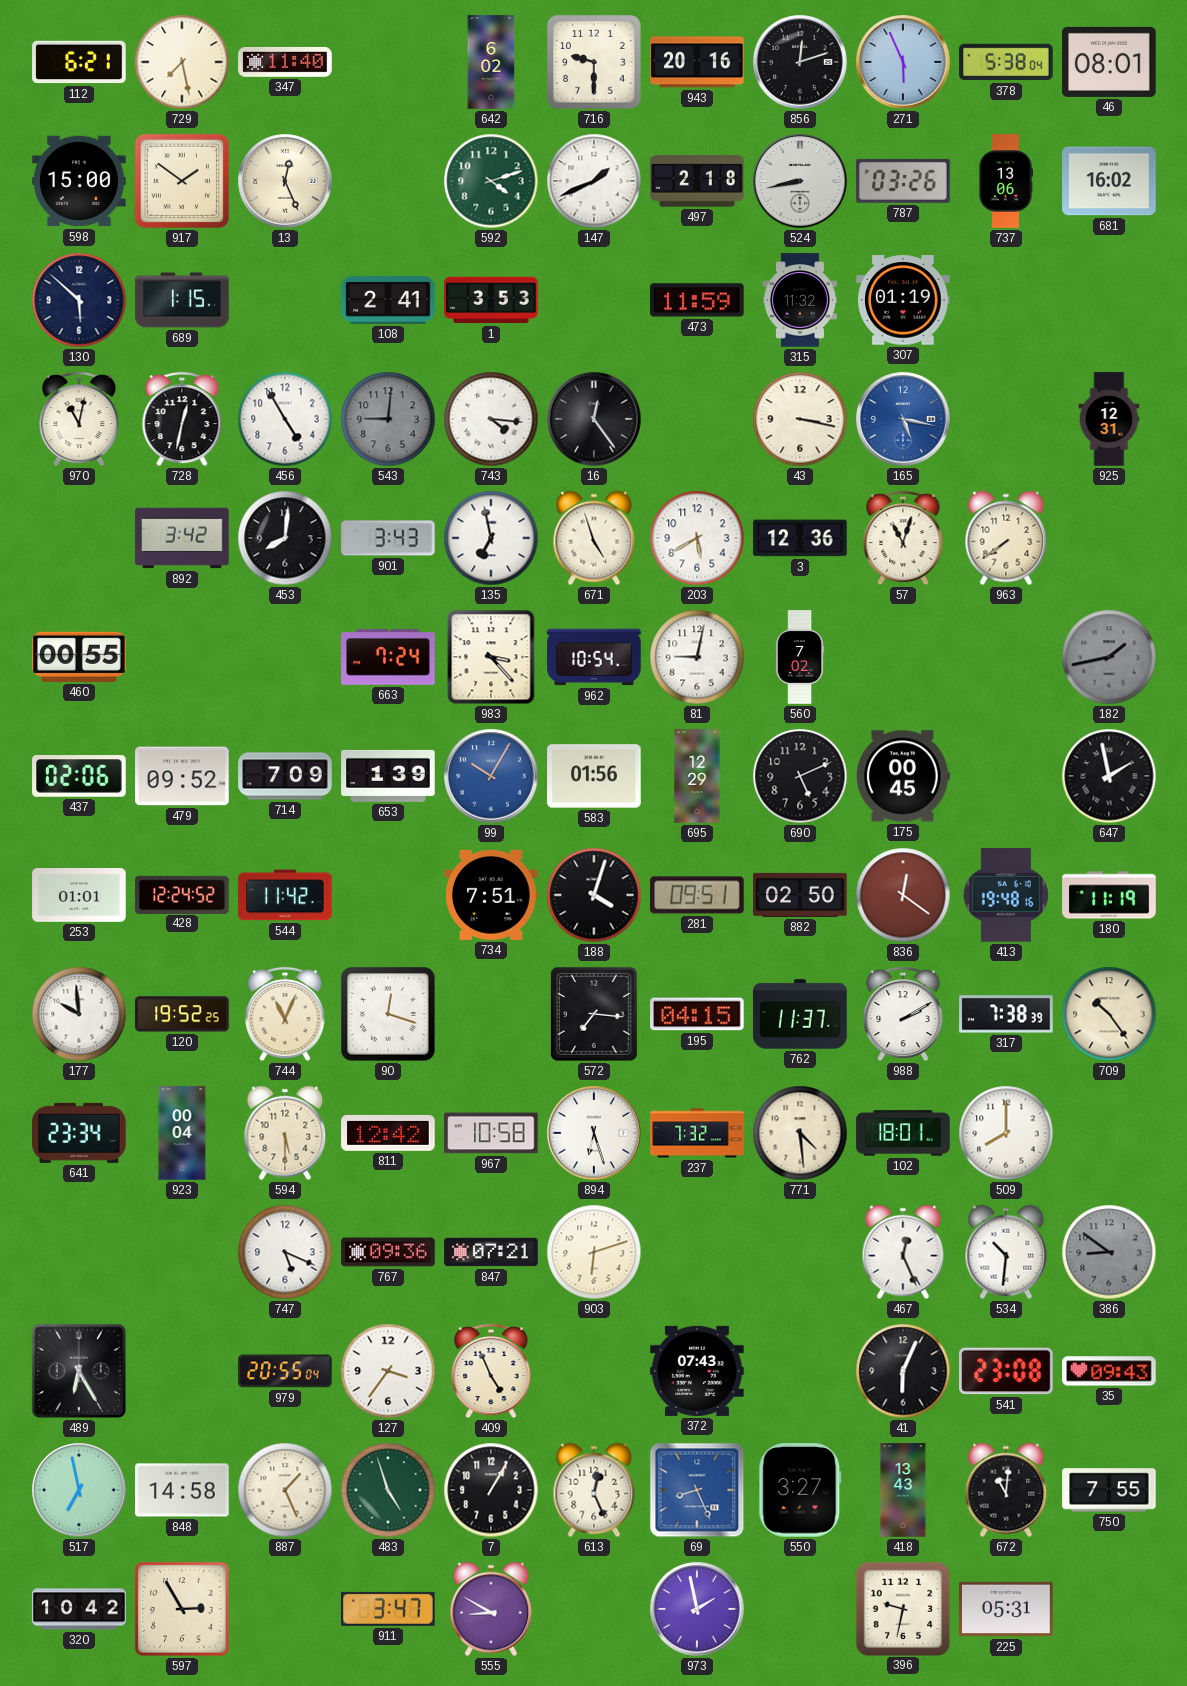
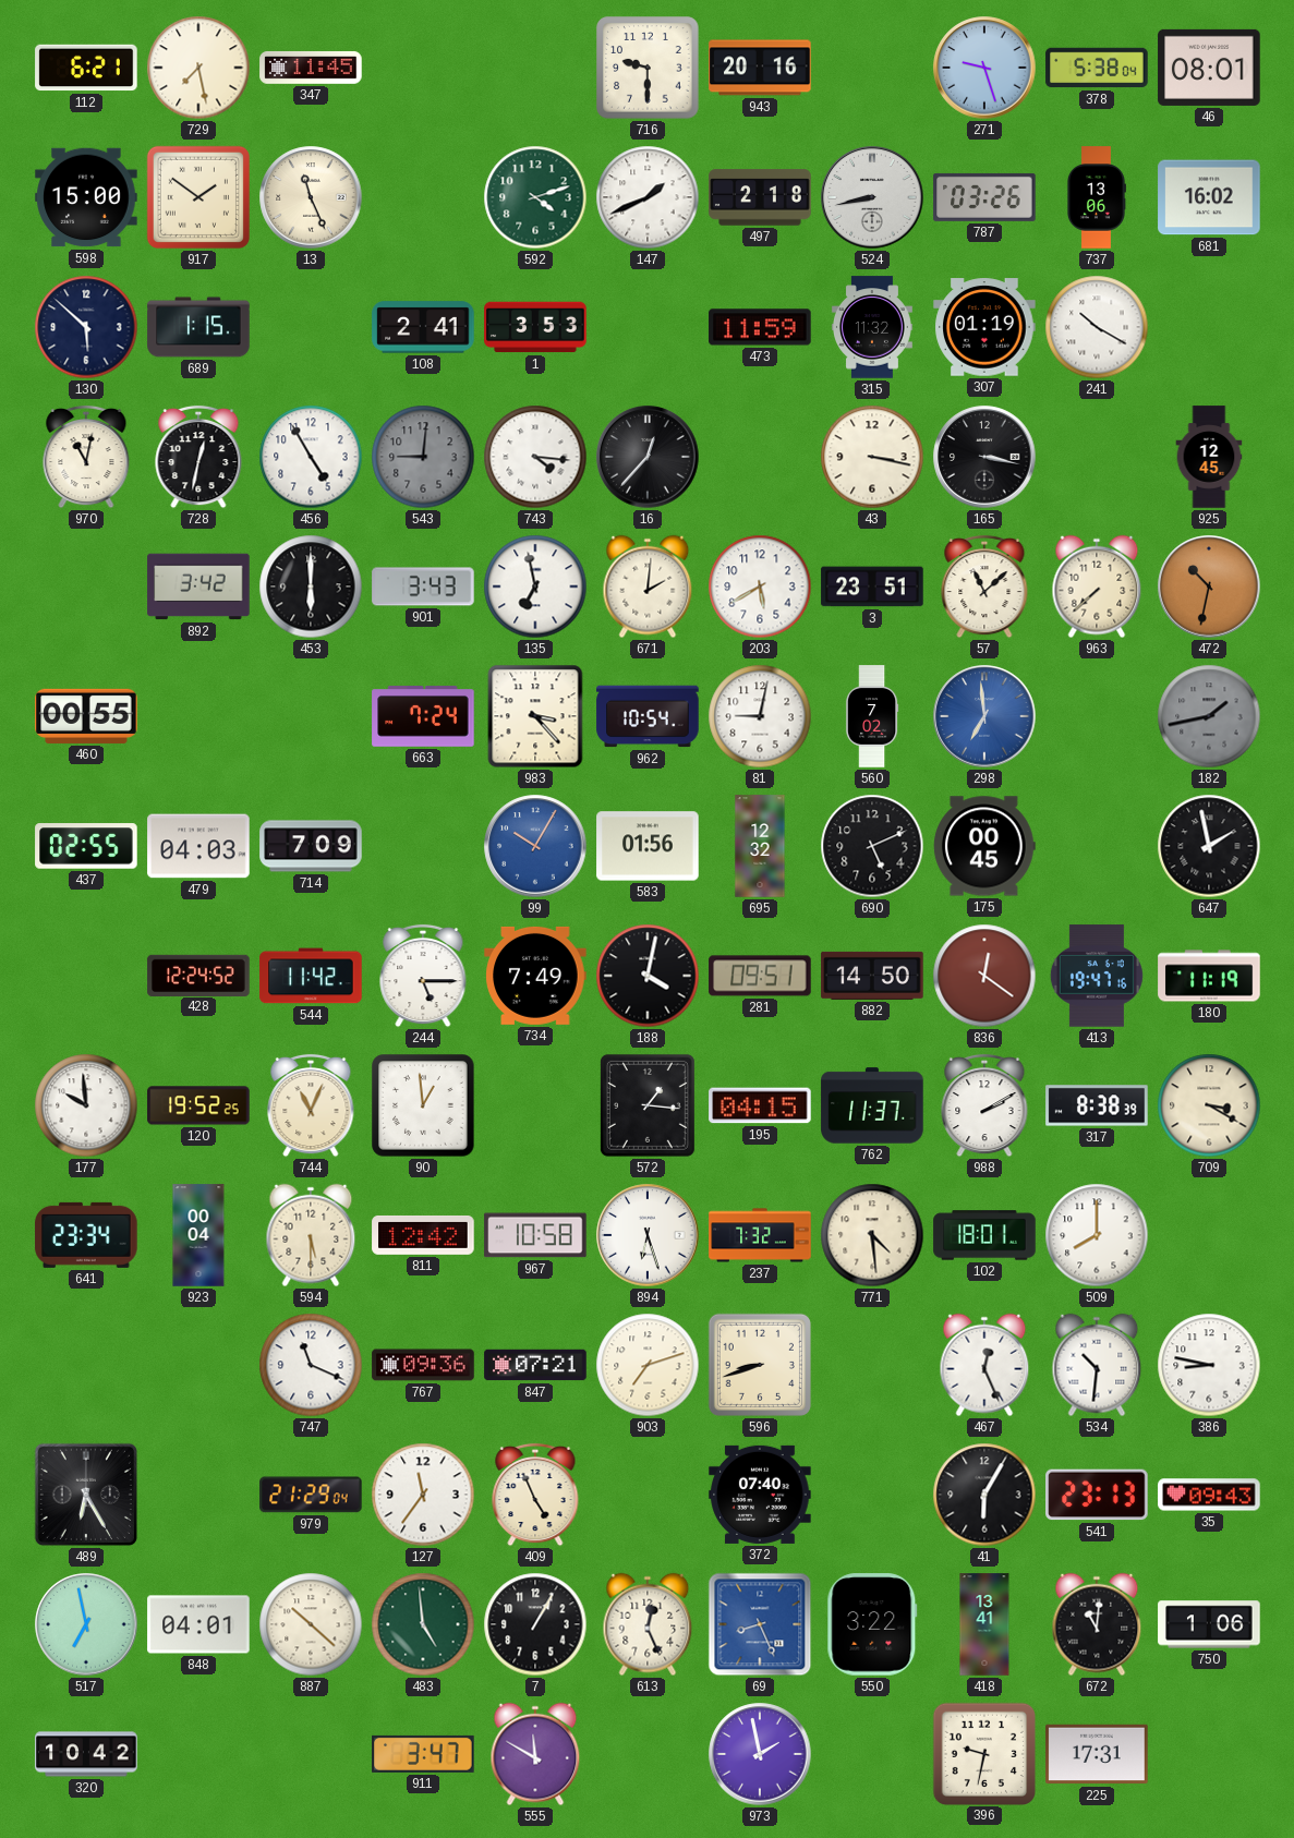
347: 11:40 -> 11:45 (311, 68)
642: 6:02 -> none (491, 62)
856: 12:12 -> none (800, 62)
271: 5:56 -> 9:27 (984, 68)
13: 12:26 -> 11:26 (311, 197)
241: none -> 10:20 (1097, 327)
16: 12:24 -> 12:37 (648, 457)
165: 5:17 -> 3:17 (984, 457)
165 dial: blue -> black (984, 457)
925: 12:31 -> 12:45 (1209, 457)
453: 8:01 -> 6:00 (311, 587)
671: 4:57 -> 2:01 (648, 587)
3: 12:36 -> 23:51 (872, 587)
57: 11:03 -> 11:08 (984, 587)
963: 7:39 -> 7:38 (1097, 587)
472: none -> 10:32 (1209, 587)
298: none -> 6:59 (984, 716)
437: 02:06 -> 02:55 (86, 846)
479: 09:52 -> 04:03 (198, 846)
653: 1:39 -> none (388, 776)
695: 12:29 -> 12:32 (760, 846)
253: 01:01 -> none (79, 896)
244: none -> 5:15 (423, 976)
734: 7:51 -> 7:49 (535, 976)
188: 4:03 -> 4:02 (648, 976)
882: 02:50 -> 14:50 (872, 976)
413: 19:48 -> 19:47 (1097, 976)
90: 12:18 -> 12:59 (423, 1105)
572: 7:16 -> 1:16 (648, 1105)
317: 7:38 -> 8:38 (1097, 1105)
709: 10:24 -> 3:20 (1209, 1105)
747: 5:19 -> 11:19 (311, 1365)
903: 6:12 -> 7:12 (648, 1365)
596: none -> 8:42 (760, 1365)
386: 8:51 -> 8:47 (1209, 1365)
386 dial: grey -> white (1209, 1365)
979: 20:55 -> 21:29 (311, 1495)
127: 3:36 -> 11:36 (423, 1495)
372: 07:43 -> 07:40 (760, 1495)
41: 6:04 -> 6:05 (984, 1495)
541: 23:08 -> 23:13 (1097, 1495)
848: 14:58 -> 04:01 (198, 1624)
887: 1:26 -> 10:22 (311, 1624)
483: 4:57 -> 4:59 (423, 1624)
550: 3:27 -> 3:22 (872, 1624)
418: 13:43 -> 13:41 (984, 1624)
750: 7:55 -> 1:06 (1209, 1624)
597: 2:55 -> none (182, 1609)
555: 8:50 -> 11:50 (535, 1754)
225: 05:31 -> 17:31 (1097, 1754)
